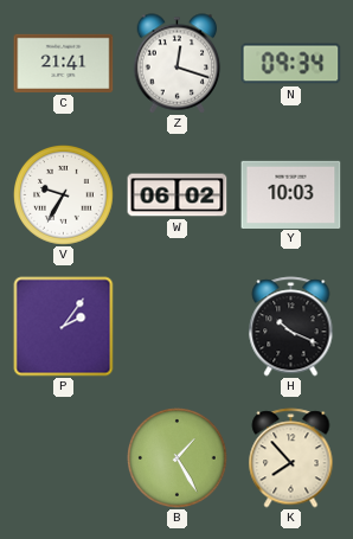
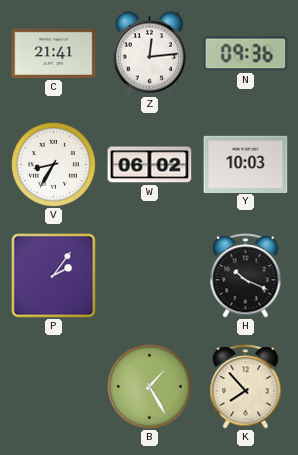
Z: 12:18 -> 12:14 (150, 54)
N: 09:34 -> 09:36 (246, 54)
V: 9:35 -> 8:35 (54, 165)
